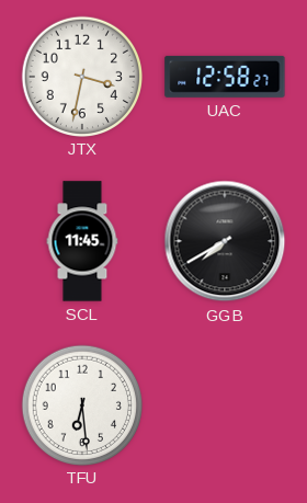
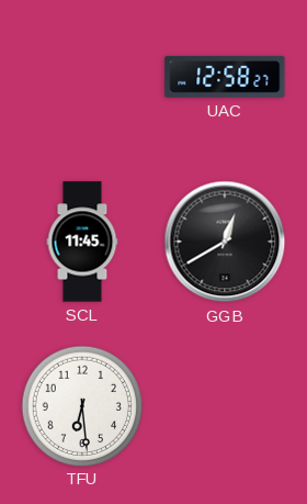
JTX: 3:32 -> none (81, 76)
GGB: 7:40 -> 12:40 (225, 242)
